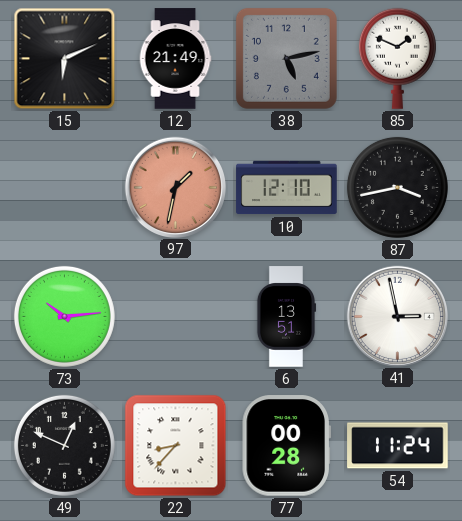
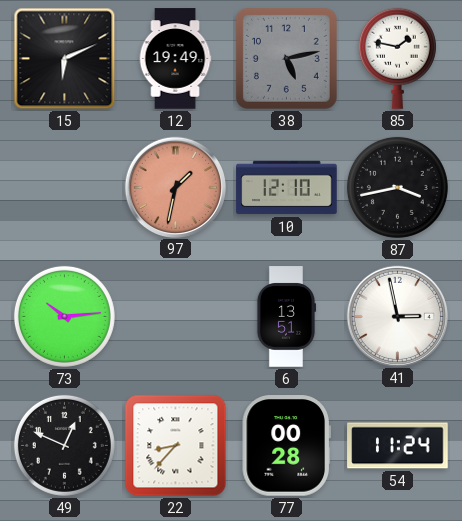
12: 21:49 -> 19:49 (175, 59)
85: 1:49 -> 1:47 (397, 58)
